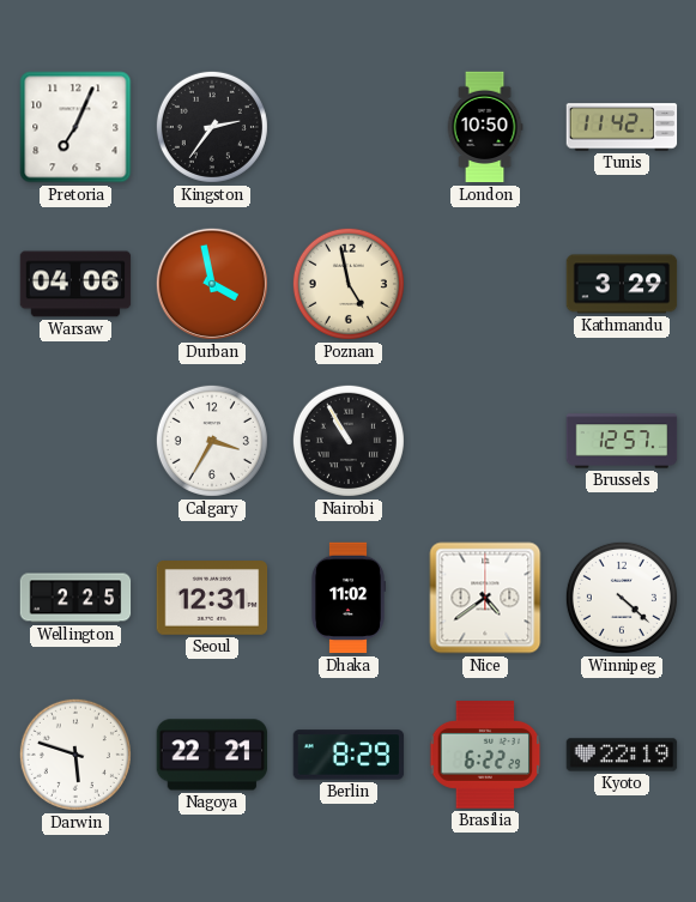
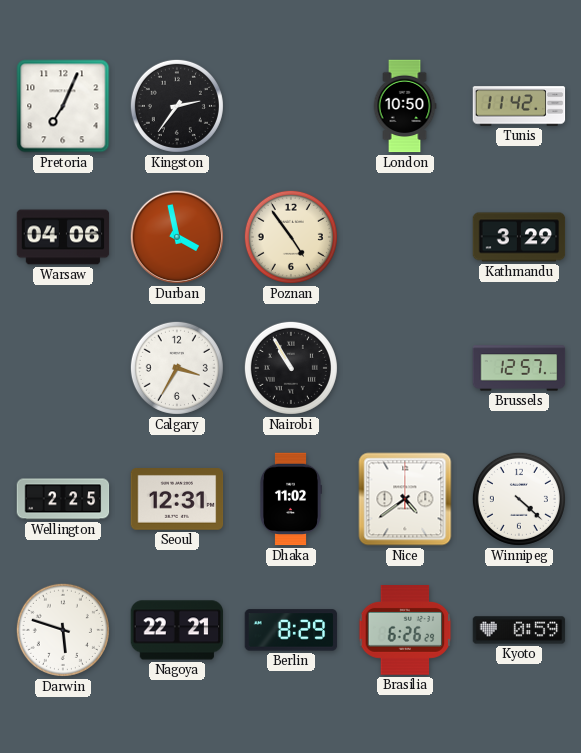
Poznan: 4:58 -> 4:54 (291, 237)
Brasilia: 6:22 -> 6:26 (405, 631)
Kyoto: 22:19 -> 0:59 (519, 630)
